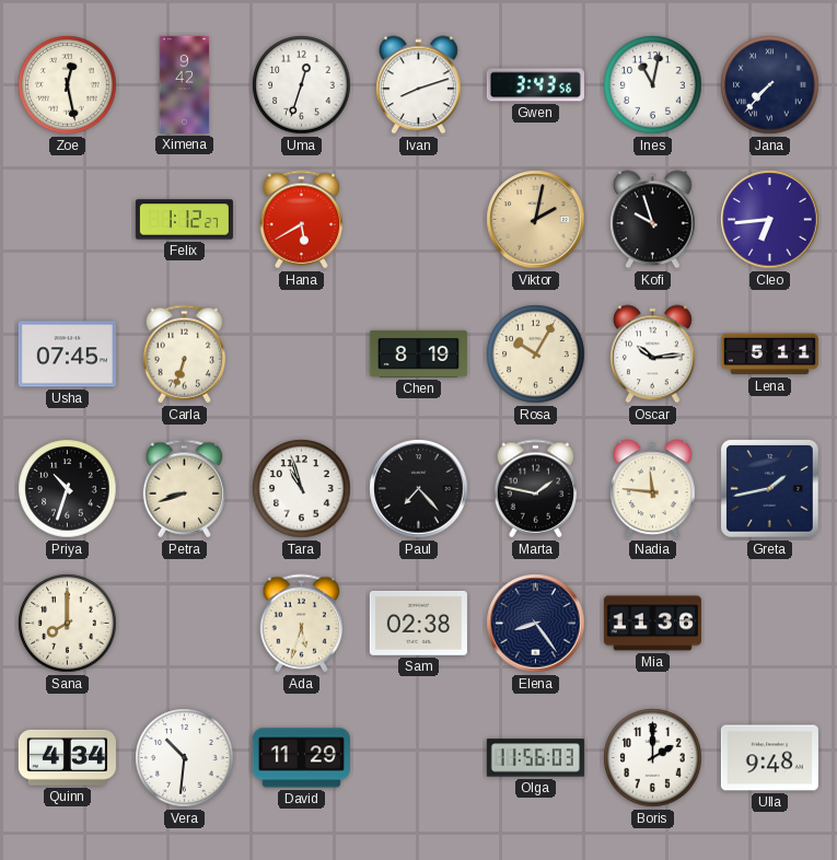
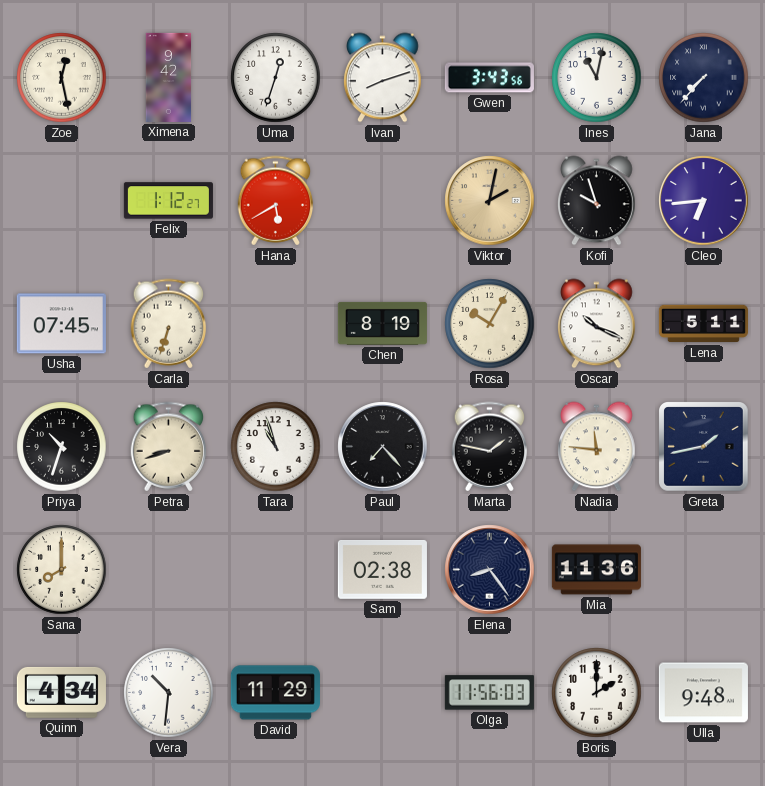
Oscar: 10:14 -> 10:19 (597, 324)
Ada: 5:33 -> none (302, 624)
